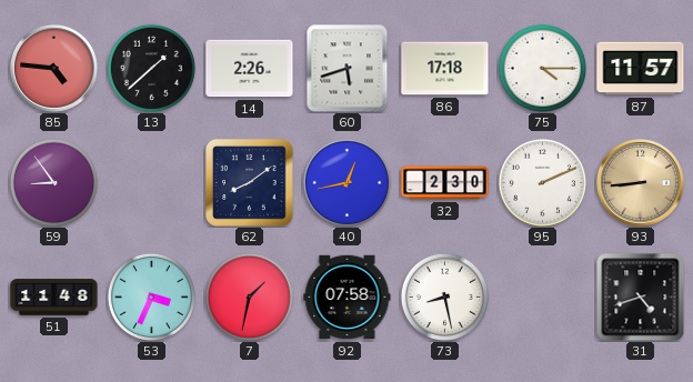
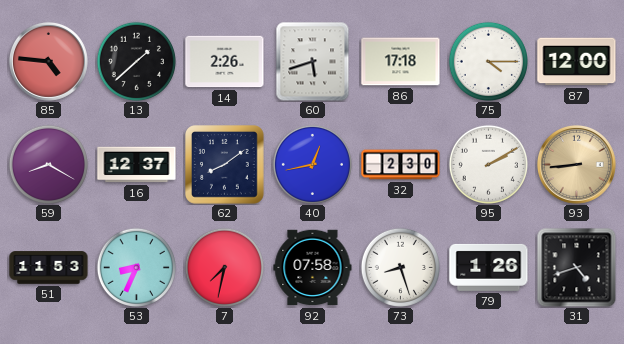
87: 11:57 -> 12:00 (577, 62)
59: 8:54 -> 8:20 (48, 164)
16: none -> 12:37 (137, 165)
95: 2:11 -> 2:10 (488, 164)
51: 11:48 -> 11:53 (49, 268)
53: 3:34 -> 8:34 (136, 267)
7: 1:32 -> 7:32 (224, 267)
73: 8:28 -> 8:27 (400, 267)
79: none -> 1:26 (489, 267)
